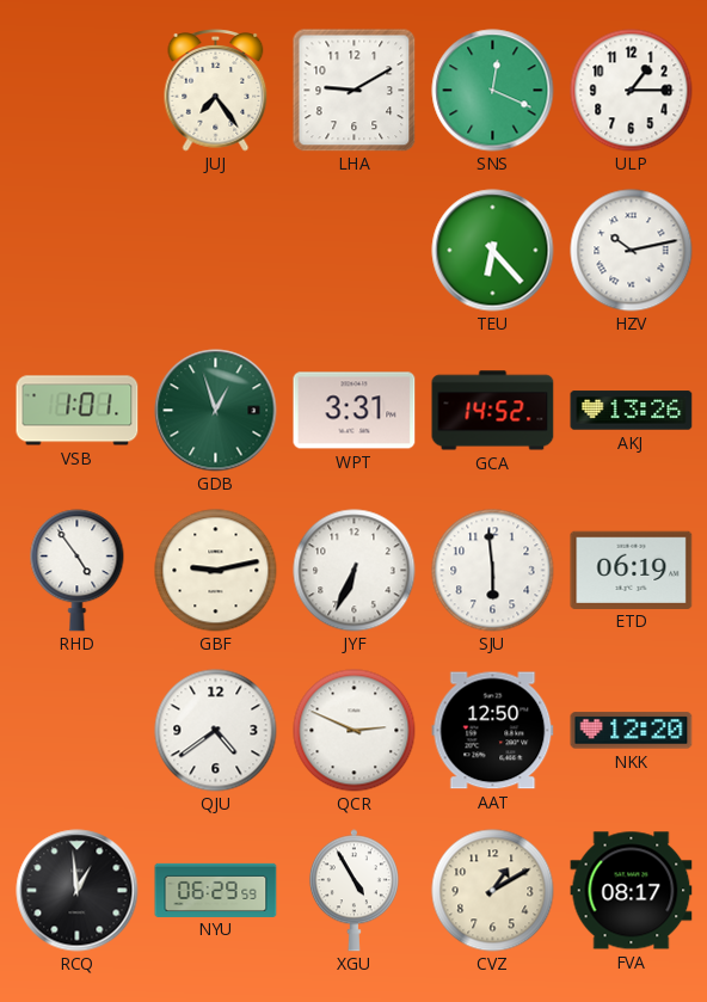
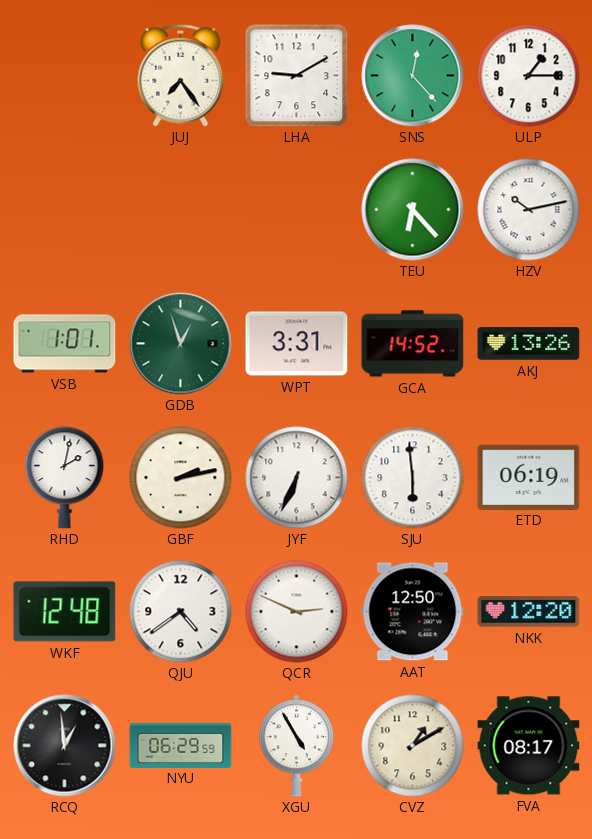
SNS: 12:19 -> 12:23 (413, 76)
RHD: 4:54 -> 2:02 (65, 478)
GBF: 9:13 -> 2:13 (181, 478)
WKF: none -> 12:48 (65, 612)
